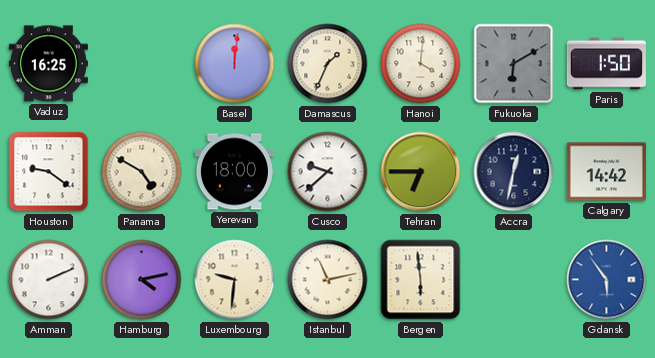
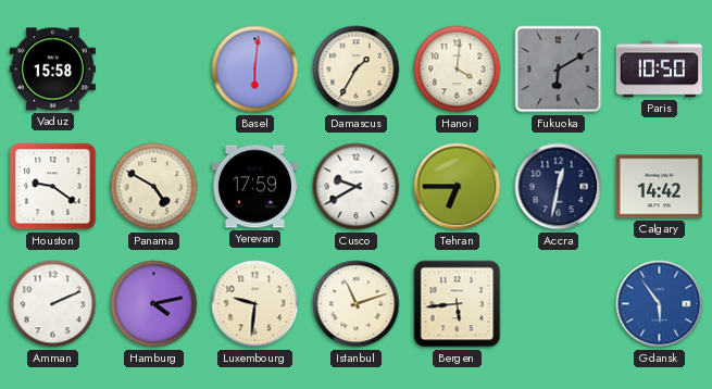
Vaduz: 16:25 -> 15:58 (52, 70)
Basel: 12:01 -> 6:01 (255, 70)
Damascus: 1:34 -> 1:35 (357, 70)
Paris: 1:50 -> 10:50 (659, 70)
Yerevan: 18:00 -> 17:59 (254, 187)
Cusco: 9:38 -> 9:40 (357, 187)
Istanbul: 11:13 -> 11:12 (357, 304)
Bergen: 5:59 -> 5:44 (458, 304)
